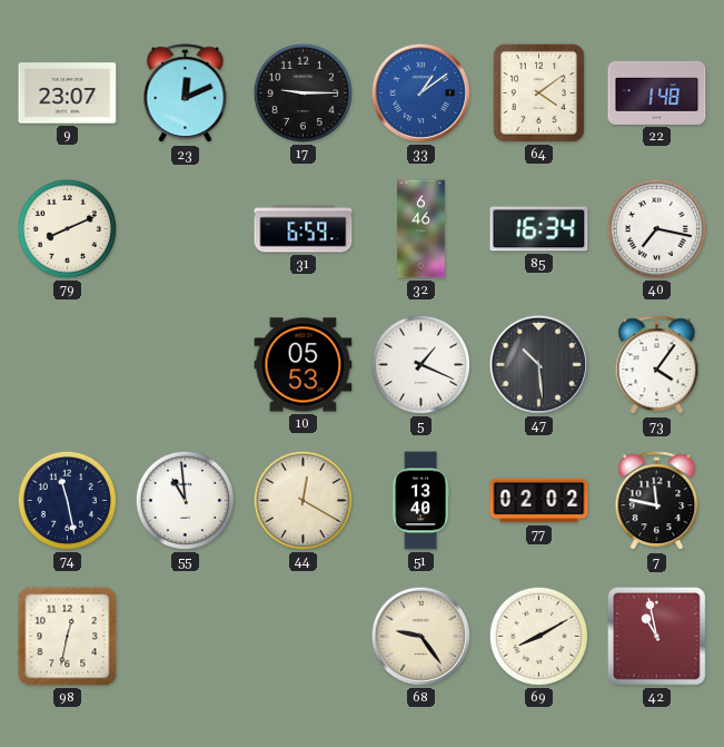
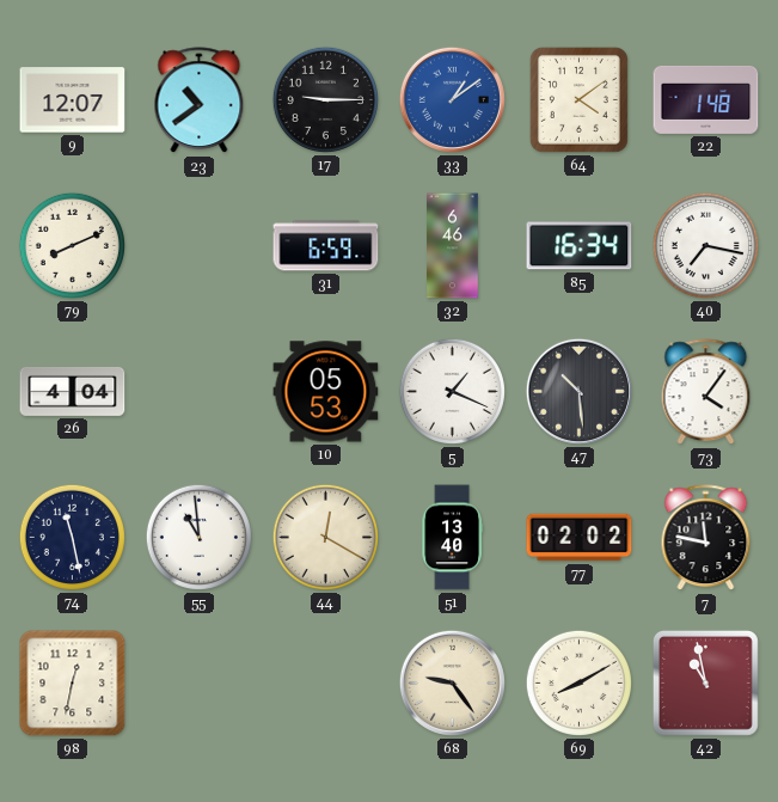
9: 23:07 -> 12:07 (73, 100)
23: 12:11 -> 10:39 (200, 100)
26: none -> 4:04 (73, 391)
